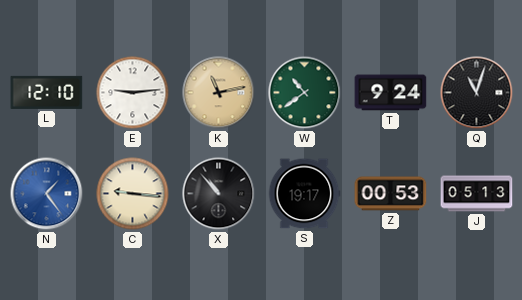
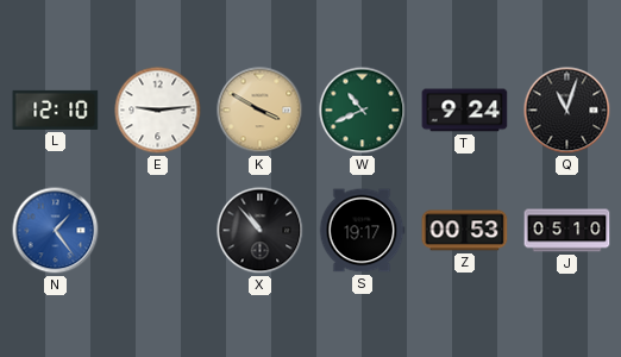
K: 11:13 -> 3:50 (261, 111)
W: 10:39 -> 10:41 (363, 111)
C: 9:16 -> none (133, 194)
J: 05:13 -> 05:10 (567, 231)
